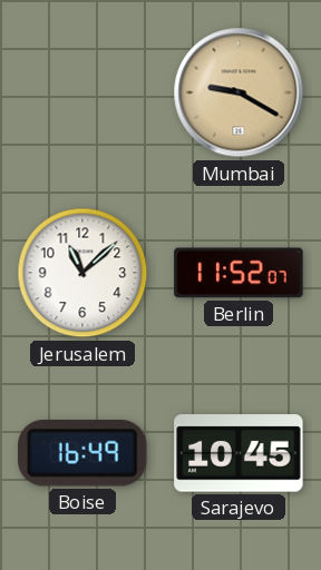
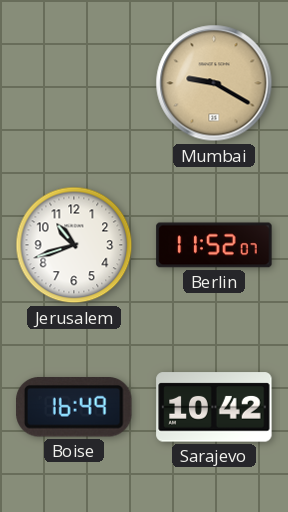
Jerusalem: 11:08 -> 10:42 (74, 245)
Sarajevo: 10:45 -> 10:42 (214, 407)
